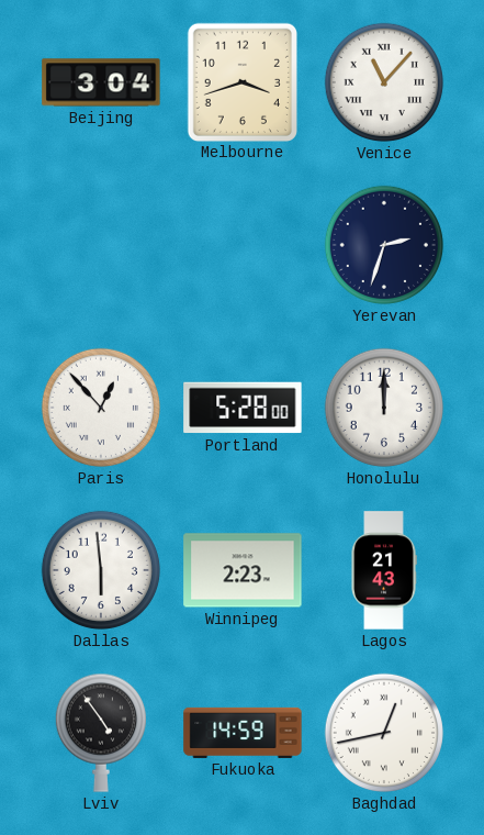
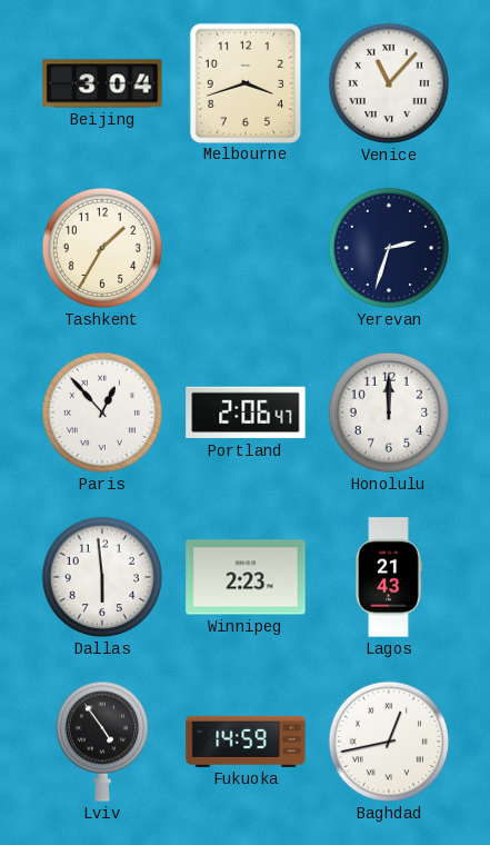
Tashkent: none -> 1:35 (102, 248)
Portland: 5:28 -> 2:06 (246, 412)
